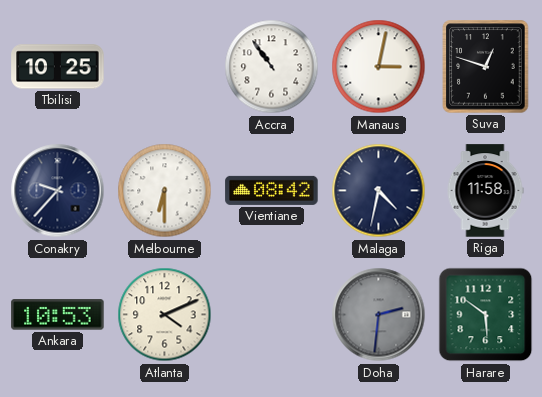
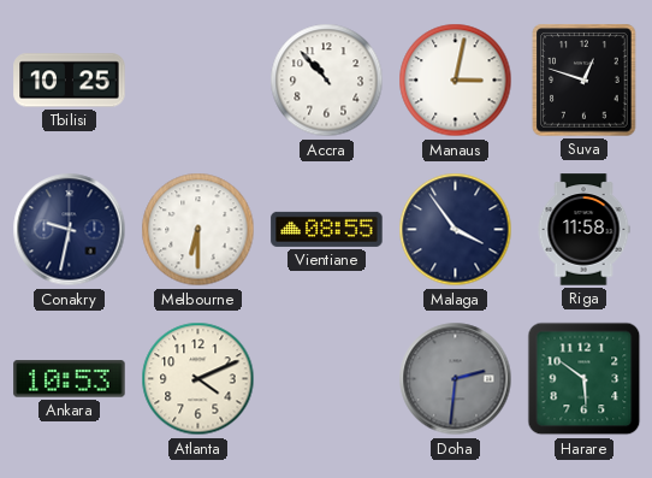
Accra: 10:54 -> 10:53 (327, 81)
Conakry: 9:37 -> 9:32 (70, 230)
Vientiane: 08:42 -> 08:55 (327, 229)
Malaga: 4:32 -> 3:54 (456, 230)
